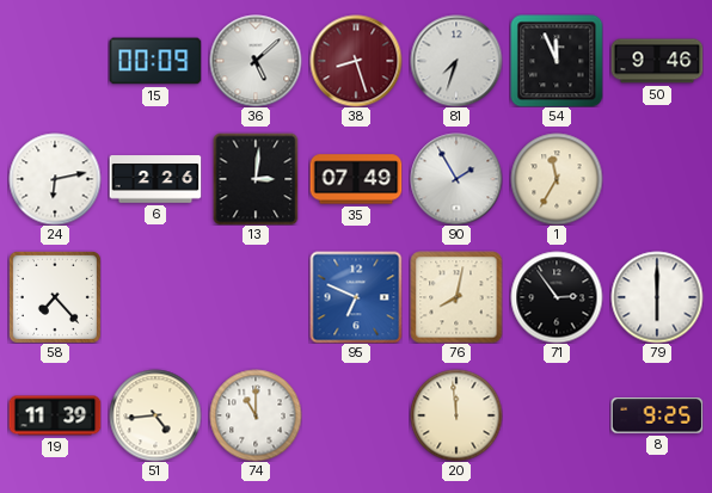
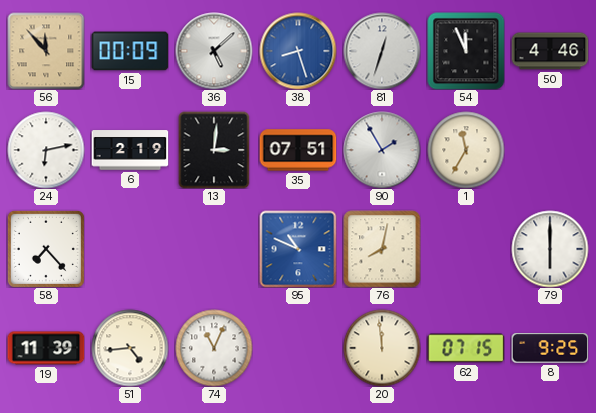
56: none -> 11:53 (46, 51)
38 dial: burgundy -> blue (298, 51)
81: 7:33 -> 12:33 (382, 51)
50: 9:46 -> 4:46 (550, 51)
6: 2:26 -> 2:19 (130, 150)
35: 07:49 -> 07:51 (298, 150)
95: 6:49 -> 10:49 (298, 249)
71: 2:54 -> none (557, 297)
74: 11:00 -> 11:04 (214, 348)
62: none -> 07:15 (466, 348)
